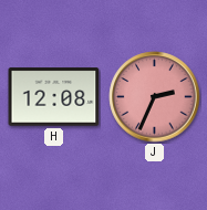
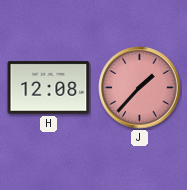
J: 2:34 -> 1:37 (140, 88)
